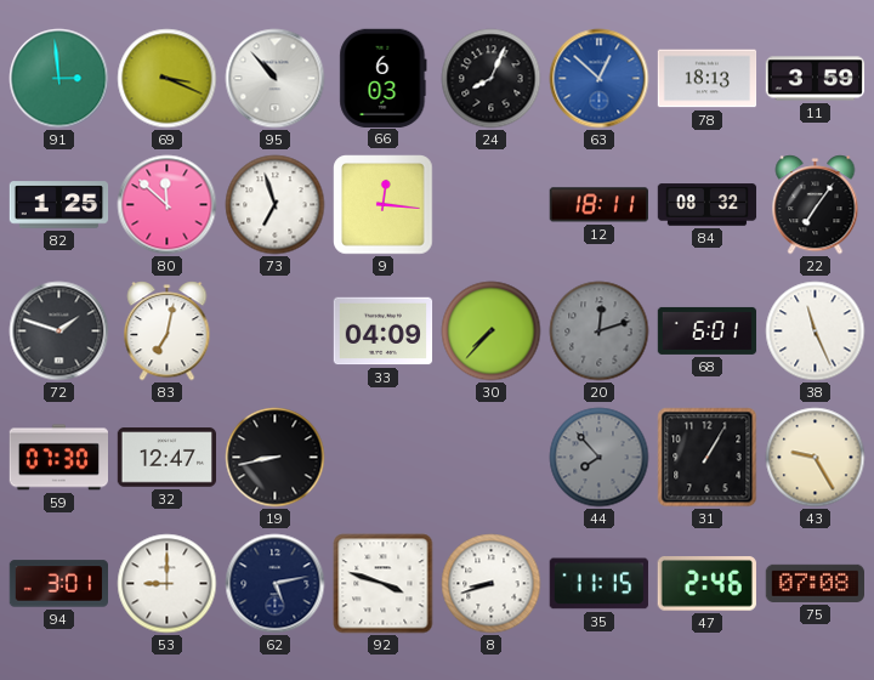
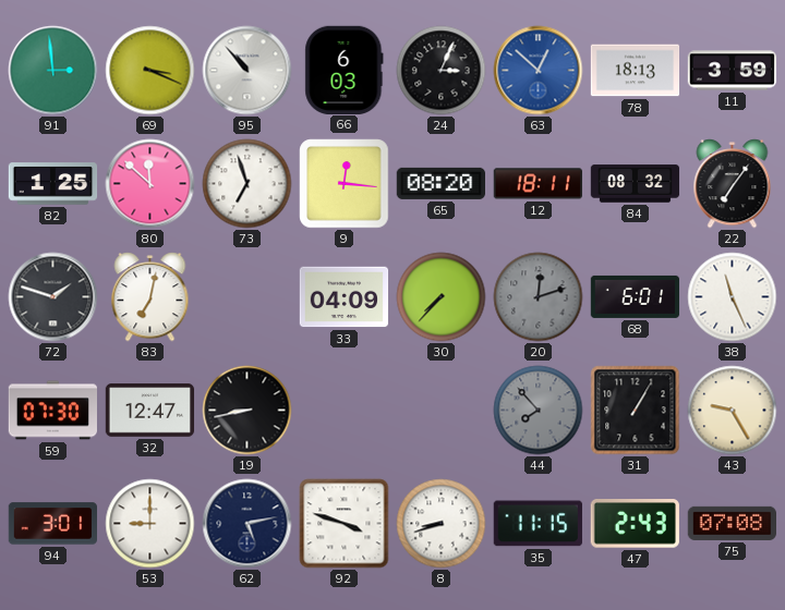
24: 8:04 -> 3:04 (442, 71)
65: none -> 08:20 (440, 183)
47: 2:46 -> 2:43 (635, 524)
